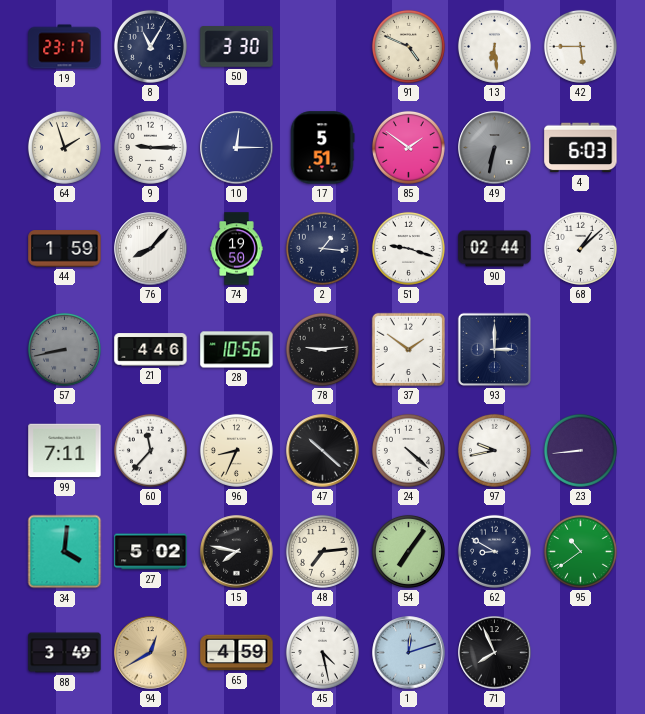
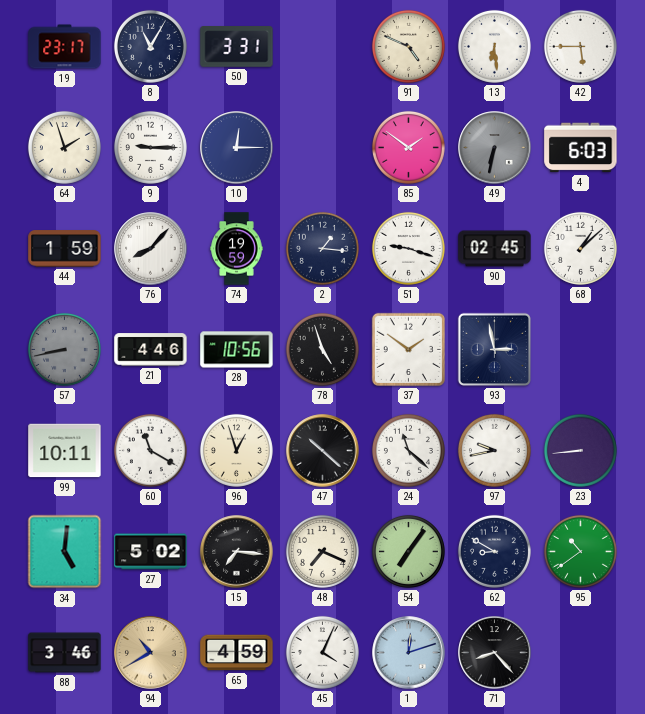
50: 3:30 -> 3:31 (237, 47)
17: 5:51 -> none (323, 148)
74: 19:50 -> 19:59 (237, 249)
90: 02:44 -> 02:45 (495, 249)
78: 9:14 -> 4:57 (322, 349)
93: 3:00 -> 2:58 (494, 349)
99: 7:11 -> 10:11 (65, 451)
60: 11:37 -> 11:20 (150, 450)
96: 8:34 -> 12:57 (236, 450)
24: 4:22 -> 11:22 (408, 450)
34: 4:01 -> 5:01 (65, 552)
15: 7:47 -> 7:16 (237, 552)
48: 7:14 -> 7:19 (322, 551)
88: 3:49 -> 3:46 (65, 653)
94: 12:40 -> 10:40 (151, 653)
45: 4:28 -> 4:04 (322, 652)
71: 7:56 -> 8:23 (495, 653)
